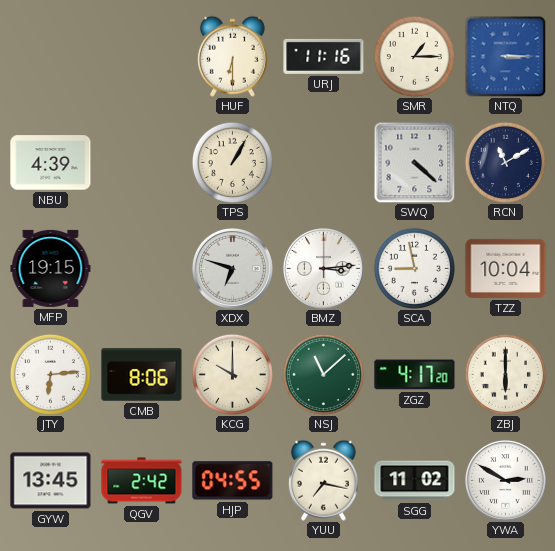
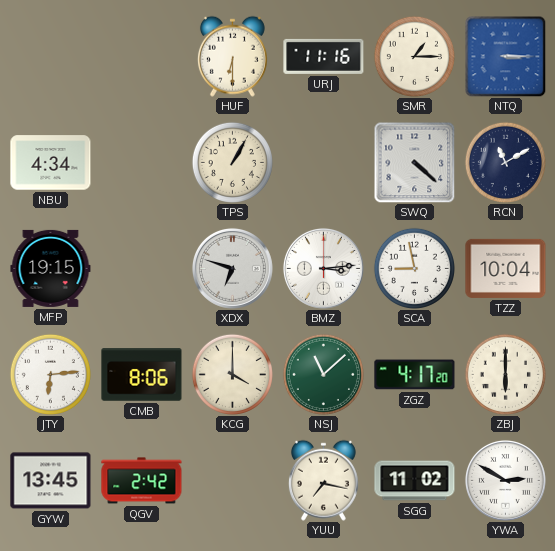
NBU: 4:39 -> 4:34 (51, 163)
KCG: 10:00 -> 4:00 (232, 374)
HJP: 04:55 -> none (233, 481)
